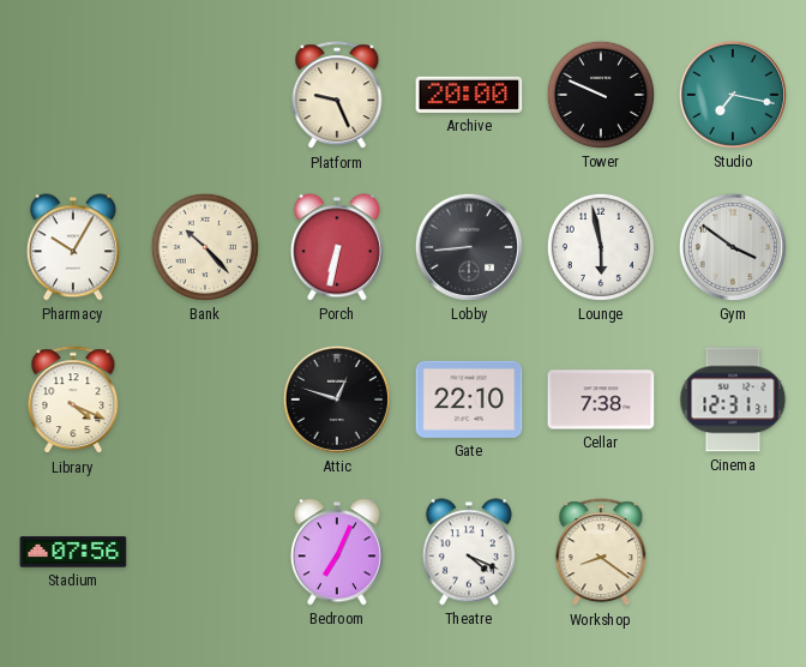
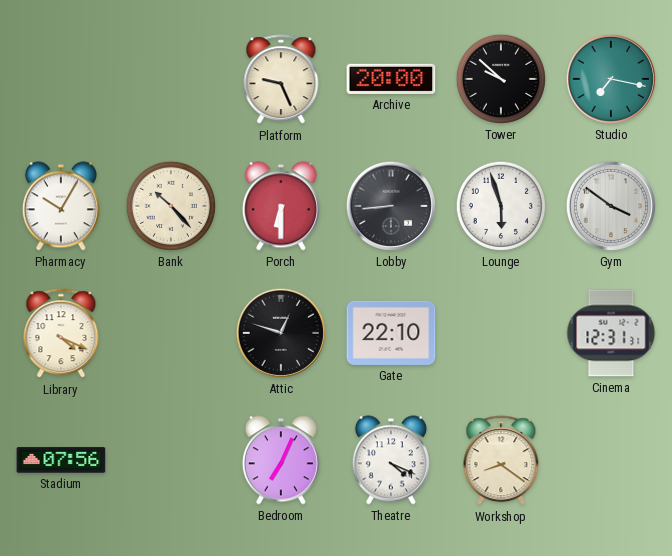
Tower: 9:49 -> 9:52 (501, 79)
Porch: 6:32 -> 6:30 (281, 206)
Lounge: 5:58 -> 5:57 (501, 206)
Cellar: 7:38 -> none (601, 399)
